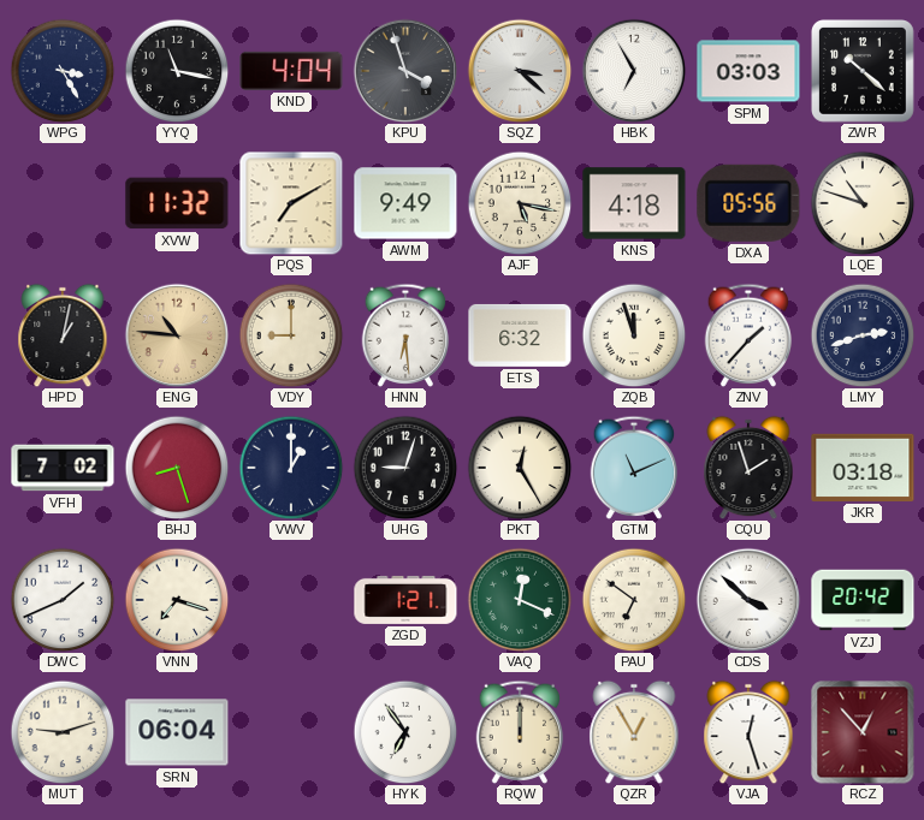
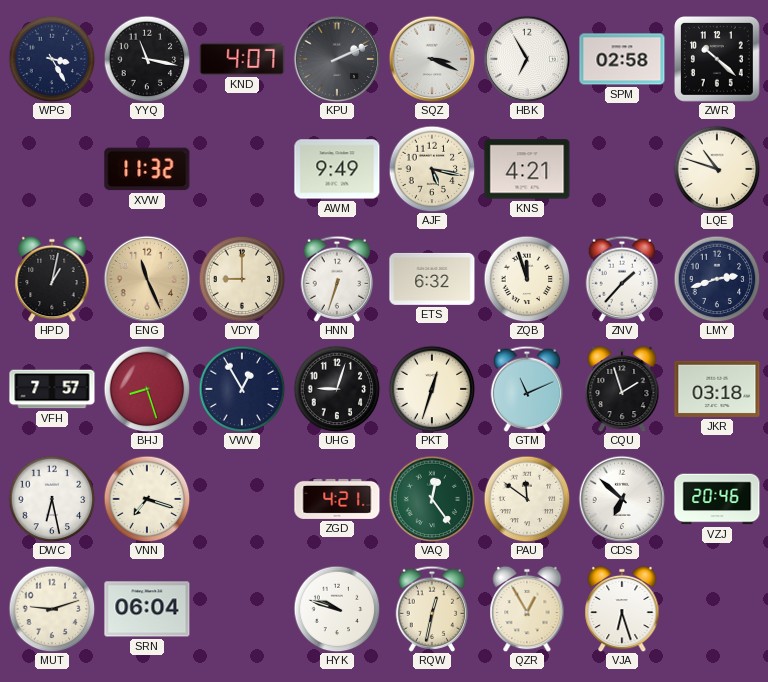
KND: 4:04 -> 4:07 (242, 59)
KPU: 3:57 -> 2:11 (337, 59)
SQZ: 3:22 -> 3:19 (432, 59)
SPM: 03:03 -> 02:58 (622, 59)
PQS: 7:10 -> none (291, 203)
KNS: 4:18 -> 4:21 (527, 169)
DXA: 05:56 -> none (748, 203)
ENG: 10:46 -> 11:26 (147, 279)
HNN: 6:29 -> 6:33 (337, 279)
VFH: 7:02 -> 7:57 (52, 389)
VWV: 1:00 -> 12:55 (242, 389)
PKT: 12:25 -> 12:33 (432, 389)
DWC: 1:41 -> 6:28 (52, 499)
ZGD: 1:21 -> 4:21 (337, 499)
VAQ: 12:19 -> 12:24 (432, 499)
PAU: 6:51 -> 11:51 (527, 499)
CDS: 3:52 -> 6:52 (622, 499)
VZJ: 20:42 -> 20:46 (717, 499)
HYK: 6:54 -> 9:48 (337, 609)
RQW: 12:00 -> 12:32 (432, 609)
VJA: 12:27 -> 6:27 (622, 609)
RCZ: 12:53 -> none (863, 732)
